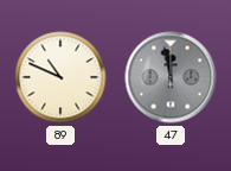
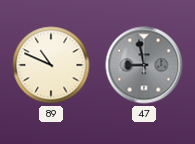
47: 11:58 -> 8:58 (144, 65)
